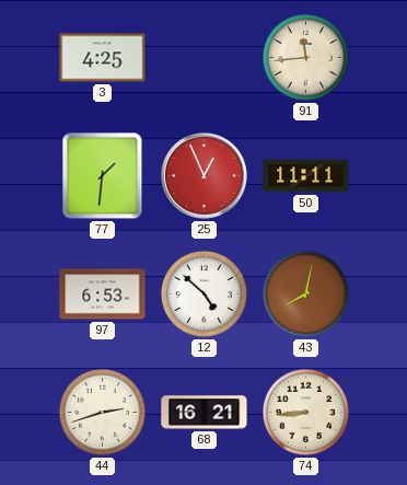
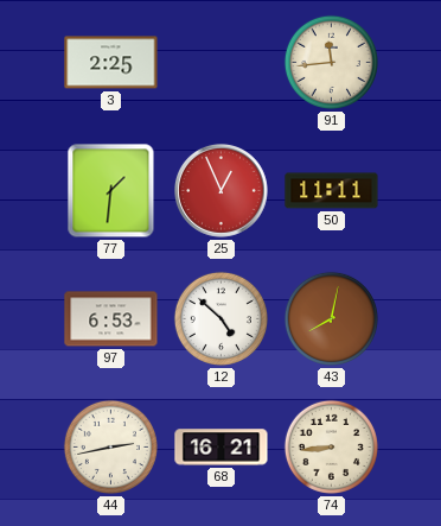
3: 4:25 -> 2:25 (111, 63)
44: 2:42 -> 2:43 (110, 446)
